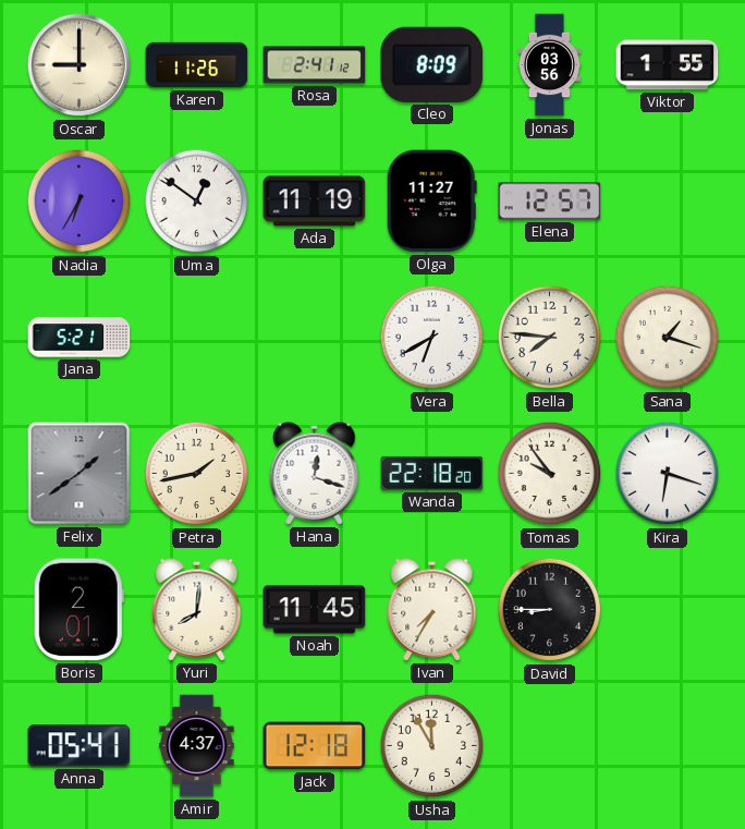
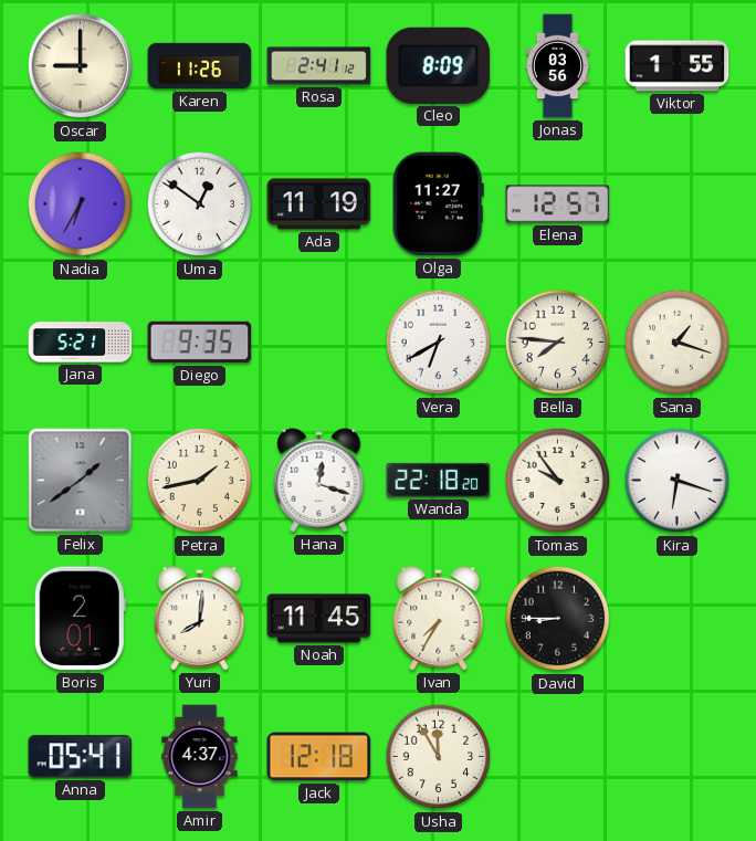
Diego: none -> 9:35 (200, 343)
